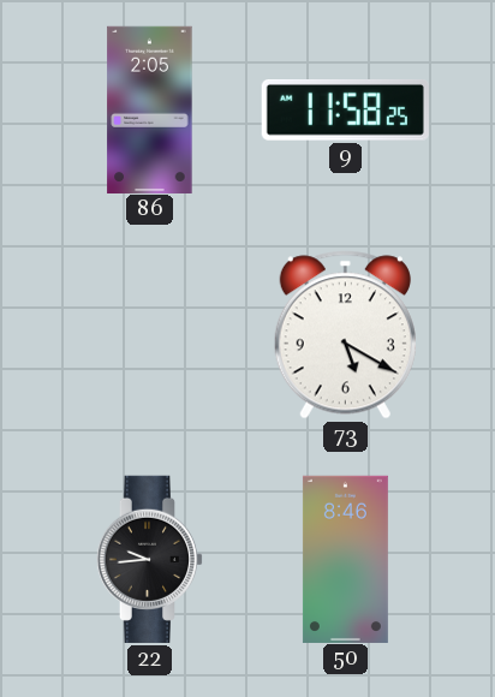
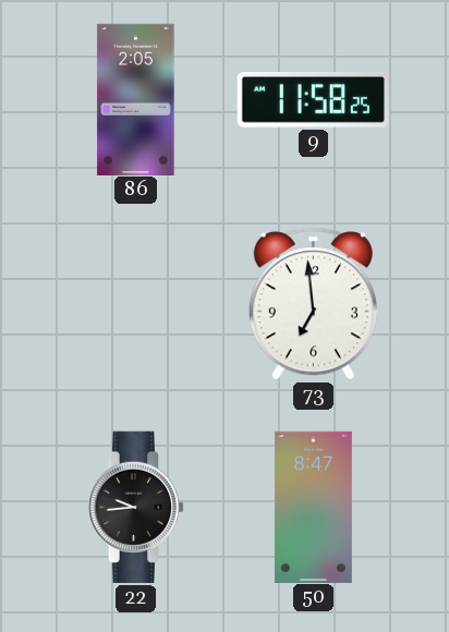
73: 5:20 -> 6:59 (313, 304)
50: 8:46 -> 8:47 (313, 507)
